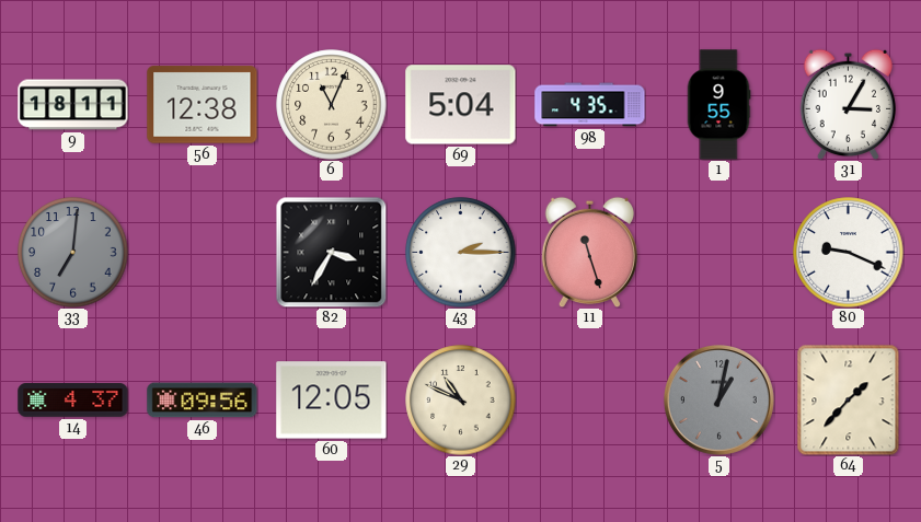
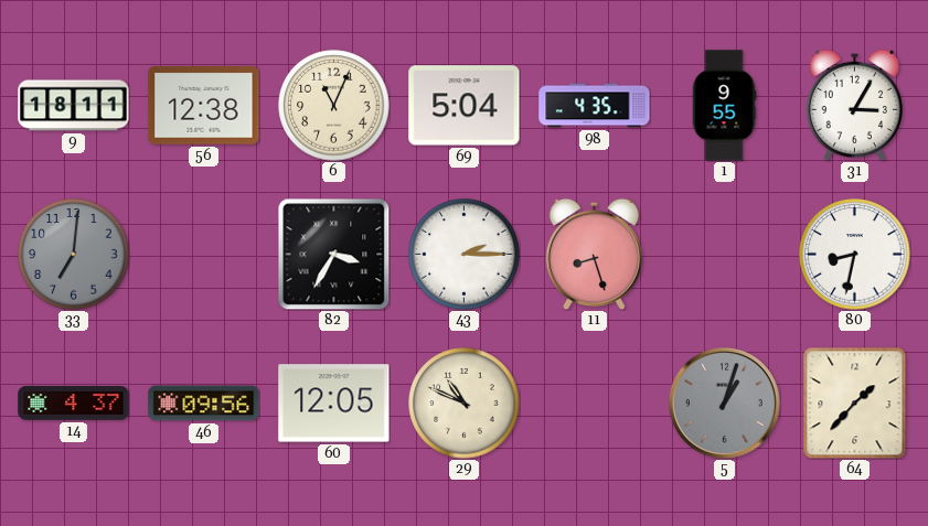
11: 11:27 -> 8:27 (594, 254)
80: 9:19 -> 8:32 (855, 255)
5: 1:02 -> 1:03 (725, 404)
